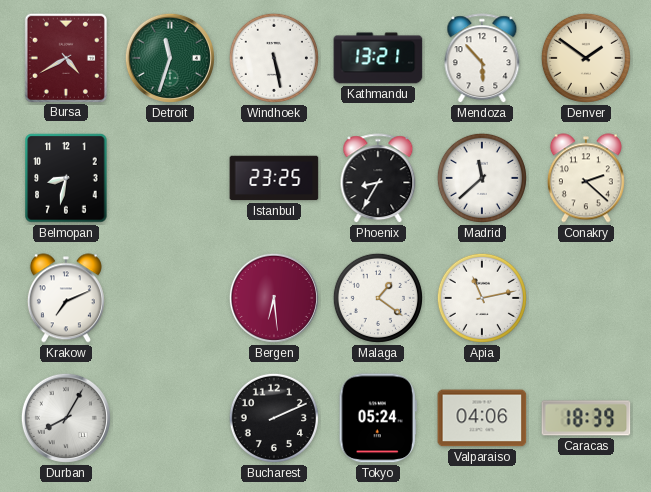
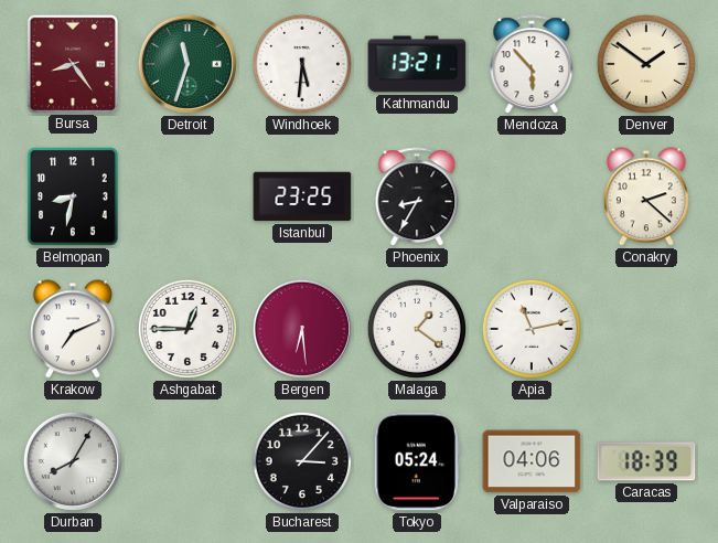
Bursa: 4:40 -> 8:24 (73, 63)
Windhoek: 5:28 -> 5:31 (302, 64)
Madrid: 11:38 -> none (482, 178)
Ashgabat: none -> 12:45 (187, 329)
Bucharest: 2:11 -> 3:07 (302, 461)
